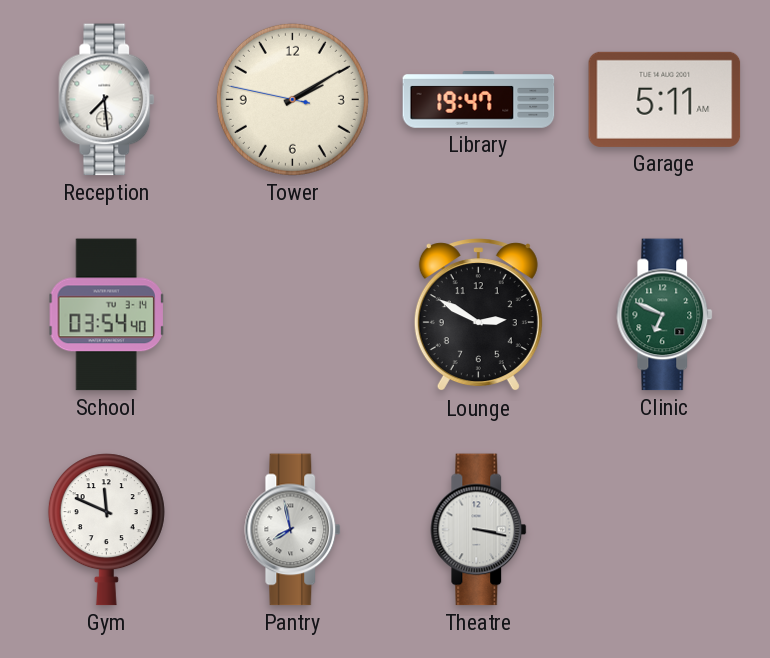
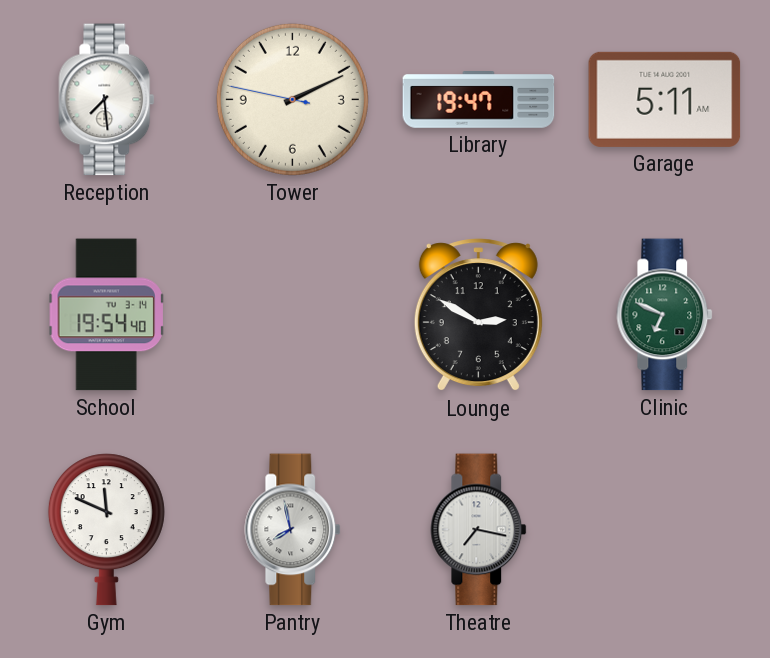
Tower: 2:09 -> 2:10 (292, 99)
School: 03:54 -> 19:54 (107, 315)
Theatre: 3:17 -> 7:17 (479, 530)
